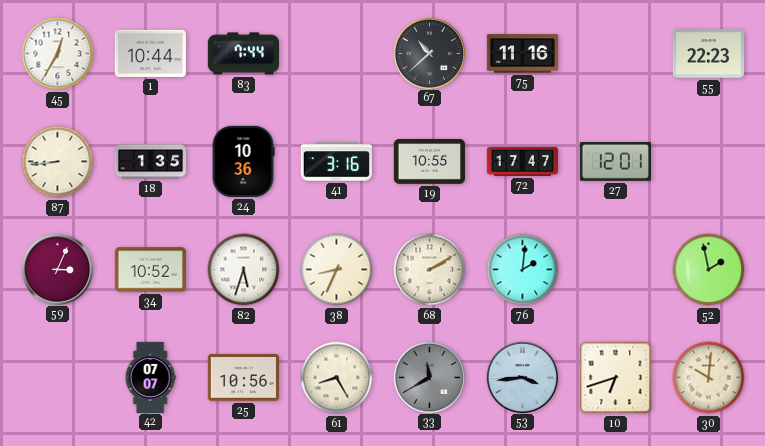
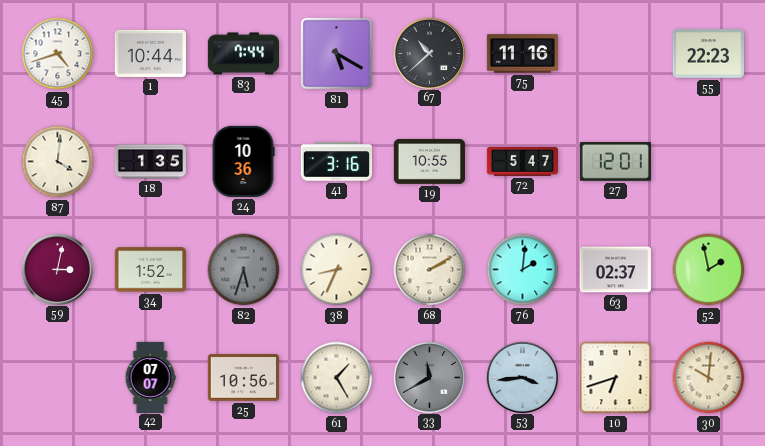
45: 12:35 -> 4:42 (58, 54)
81: none -> 5:20 (337, 54)
87: 8:44 -> 4:01 (58, 162)
72: 17:47 -> 5:47 (522, 162)
59: 3:04 -> 3:02 (57, 269)
34: 10:52 -> 1:52 (150, 270)
82 dial: white -> grey (244, 270)
63: none -> 02:37 (615, 270)
61: 8:25 -> 1:25 (337, 378)
